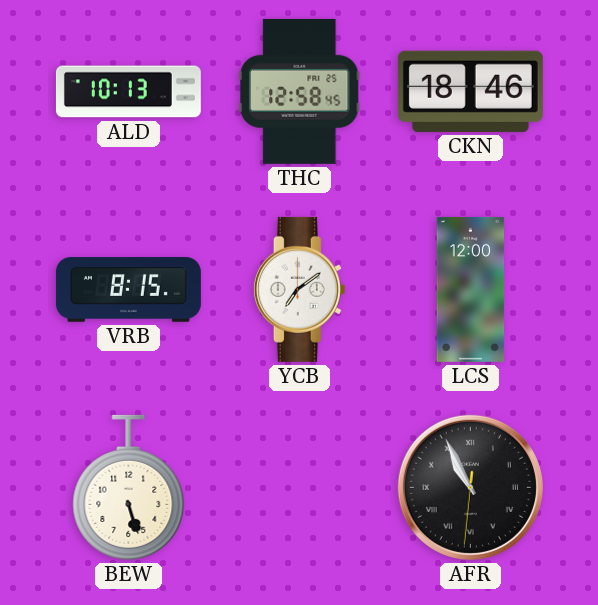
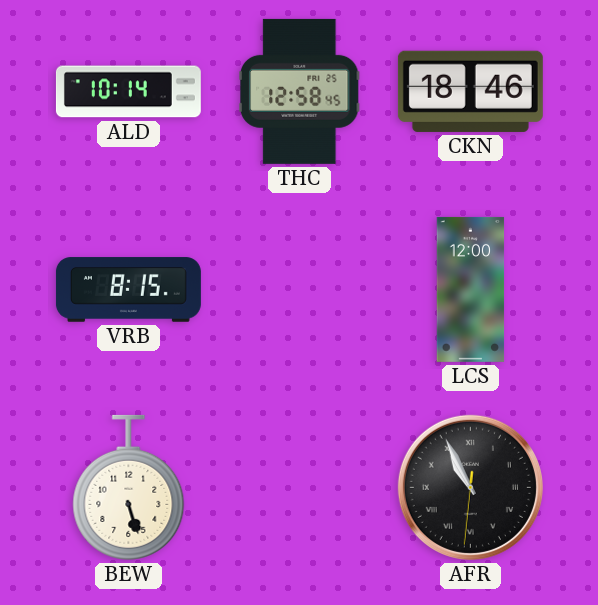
ALD: 10:13 -> 10:14 (128, 92)
YCB: 7:09 -> none (299, 289)
